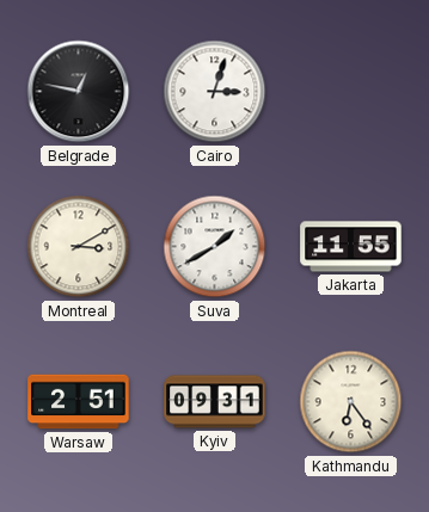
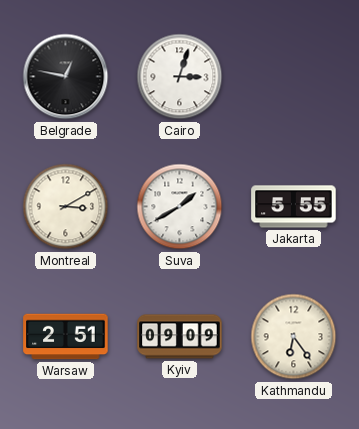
Jakarta: 11:55 -> 5:55 (294, 207)
Kyiv: 09:31 -> 09:09 (180, 337)
